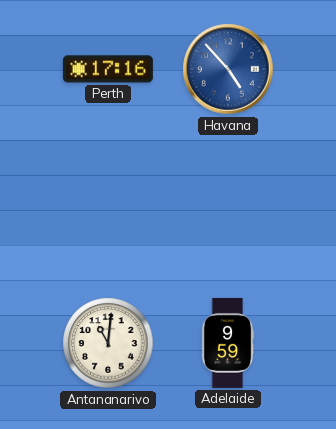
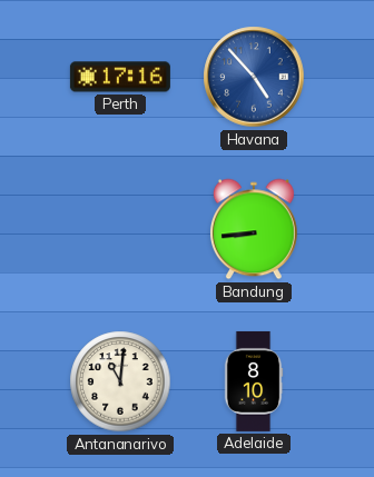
Bandung: none -> 8:44 (254, 229)
Adelaide: 9:59 -> 8:10 (254, 381)
